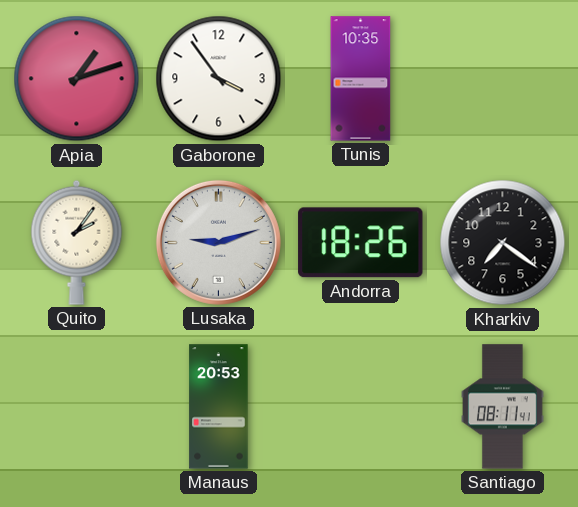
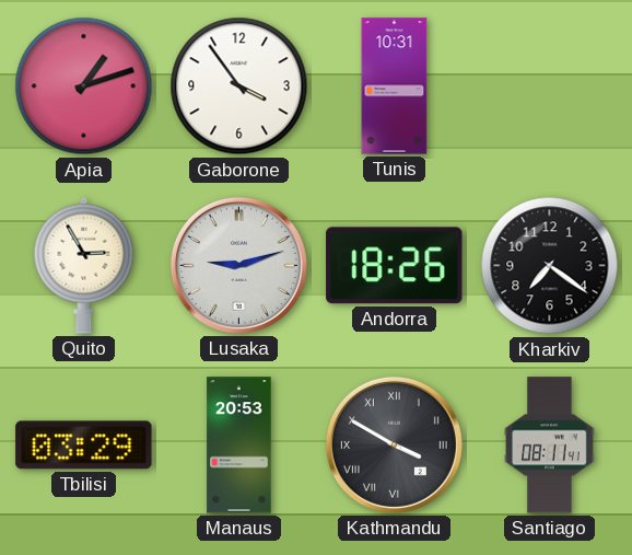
Tunis: 10:35 -> 10:31 (395, 86)
Quito: 2:06 -> 2:55 (84, 265)
Tbilisi: none -> 03:29 (84, 446)
Kathmandu: none -> 3:50 (394, 444)
